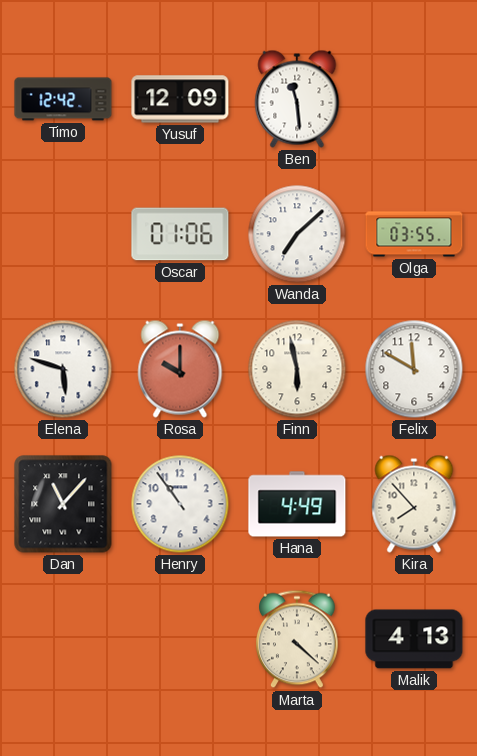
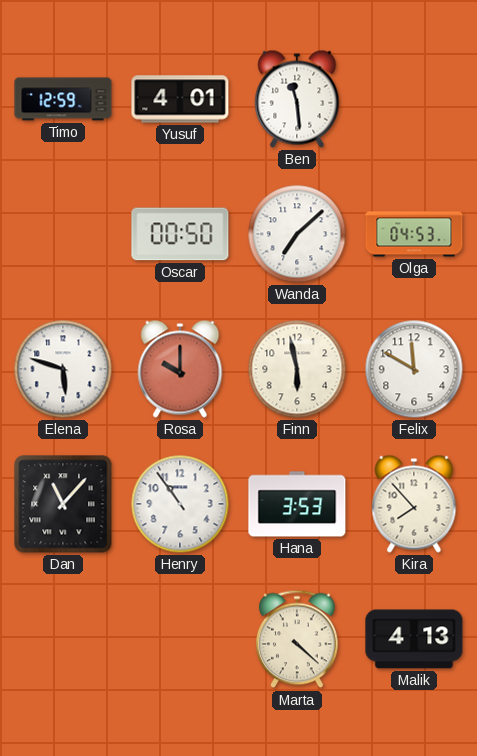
Timo: 12:42 -> 12:59 (63, 99)
Yusuf: 12:09 -> 4:01 (180, 99)
Oscar: 01:06 -> 00:50 (180, 234)
Olga: 03:55 -> 04:53 (414, 234)
Hana: 4:49 -> 3:53 (297, 504)
